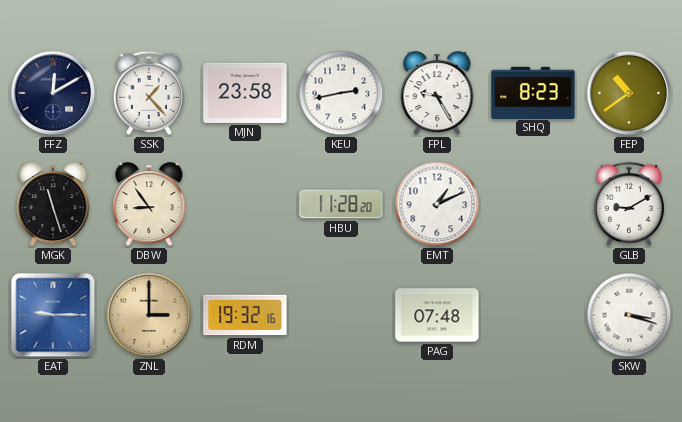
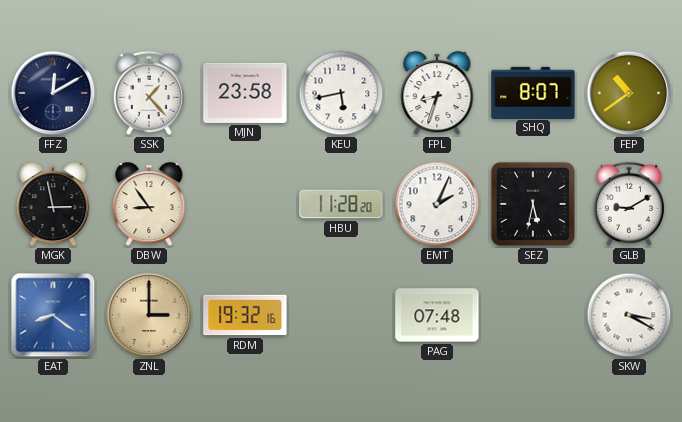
KEU: 2:43 -> 5:43 (341, 93)
FPL: 9:25 -> 8:33 (437, 94)
SHQ: 8:23 -> 8:07 (533, 92)
MGK: 11:27 -> 2:58 (53, 205)
EMT: 1:11 -> 2:04 (437, 204)
SEZ: none -> 5:32 (533, 204)
EAT: 9:15 -> 8:21 (53, 315)
SKW: 3:18 -> 3:20 (629, 315)
